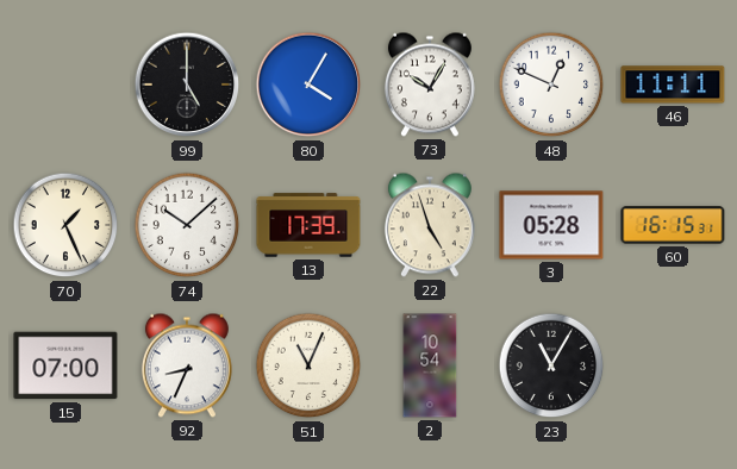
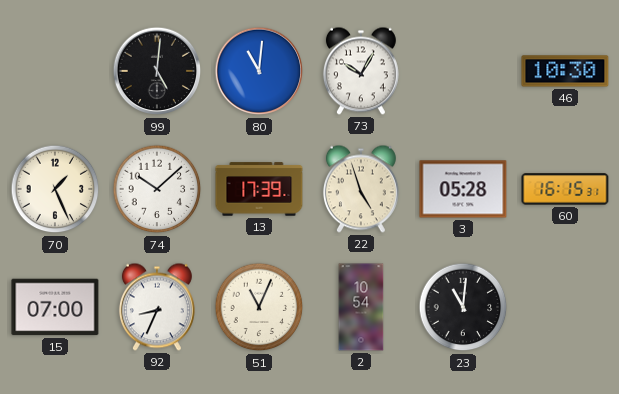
99: 5:00 -> 5:01 (157, 71)
80: 4:05 -> 11:01 (259, 71)
48: 12:49 -> none (551, 85)
46: 11:11 -> 10:30 (565, 71)
23: 11:05 -> 11:01 (463, 307)
